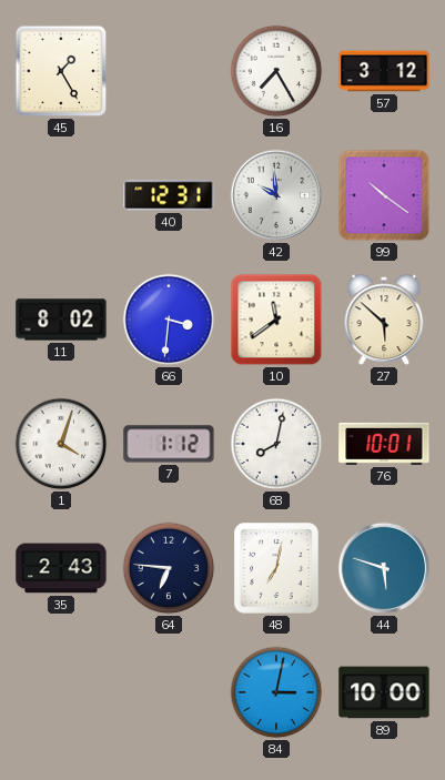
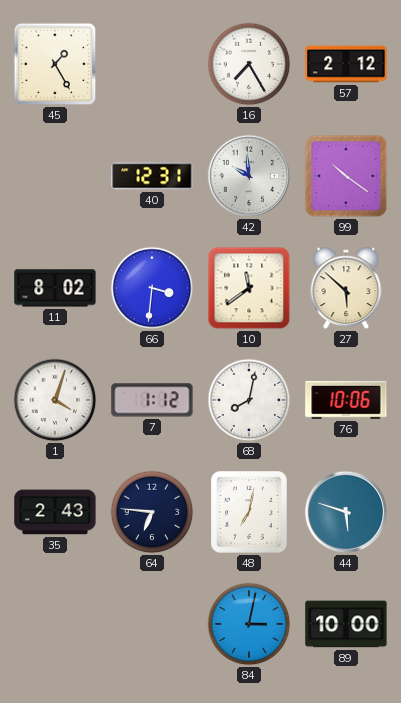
57: 3:12 -> 2:12 (346, 64)
76: 10:01 -> 10:06 (346, 400)
